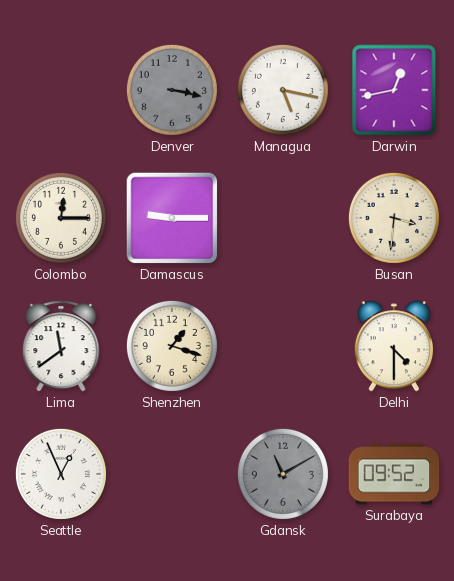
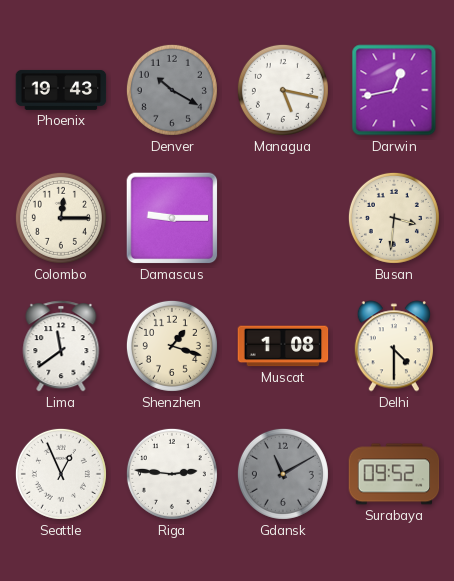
Phoenix: none -> 19:43 (61, 90)
Denver: 3:17 -> 10:20 (172, 90)
Muscat: none -> 1:08 (283, 346)
Riga: none -> 2:46 (172, 474)
